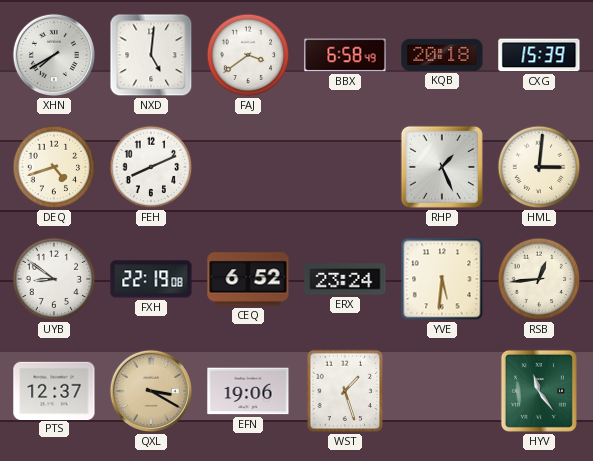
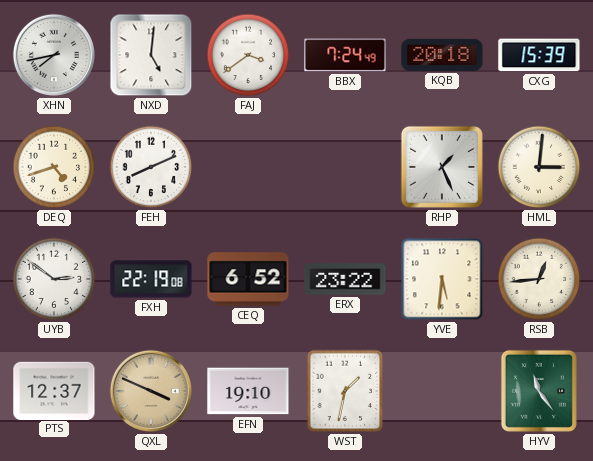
XHN: 7:40 -> 7:43 (54, 55)
BBX: 6:58 -> 7:24 (345, 55)
UYB: 8:51 -> 2:51 (54, 279)
ERX: 23:24 -> 23:22 (345, 279)
QXL: 3:20 -> 3:49 (151, 391)
EFN: 19:06 -> 19:10 (248, 391)
WST: 1:27 -> 1:32 (345, 391)
